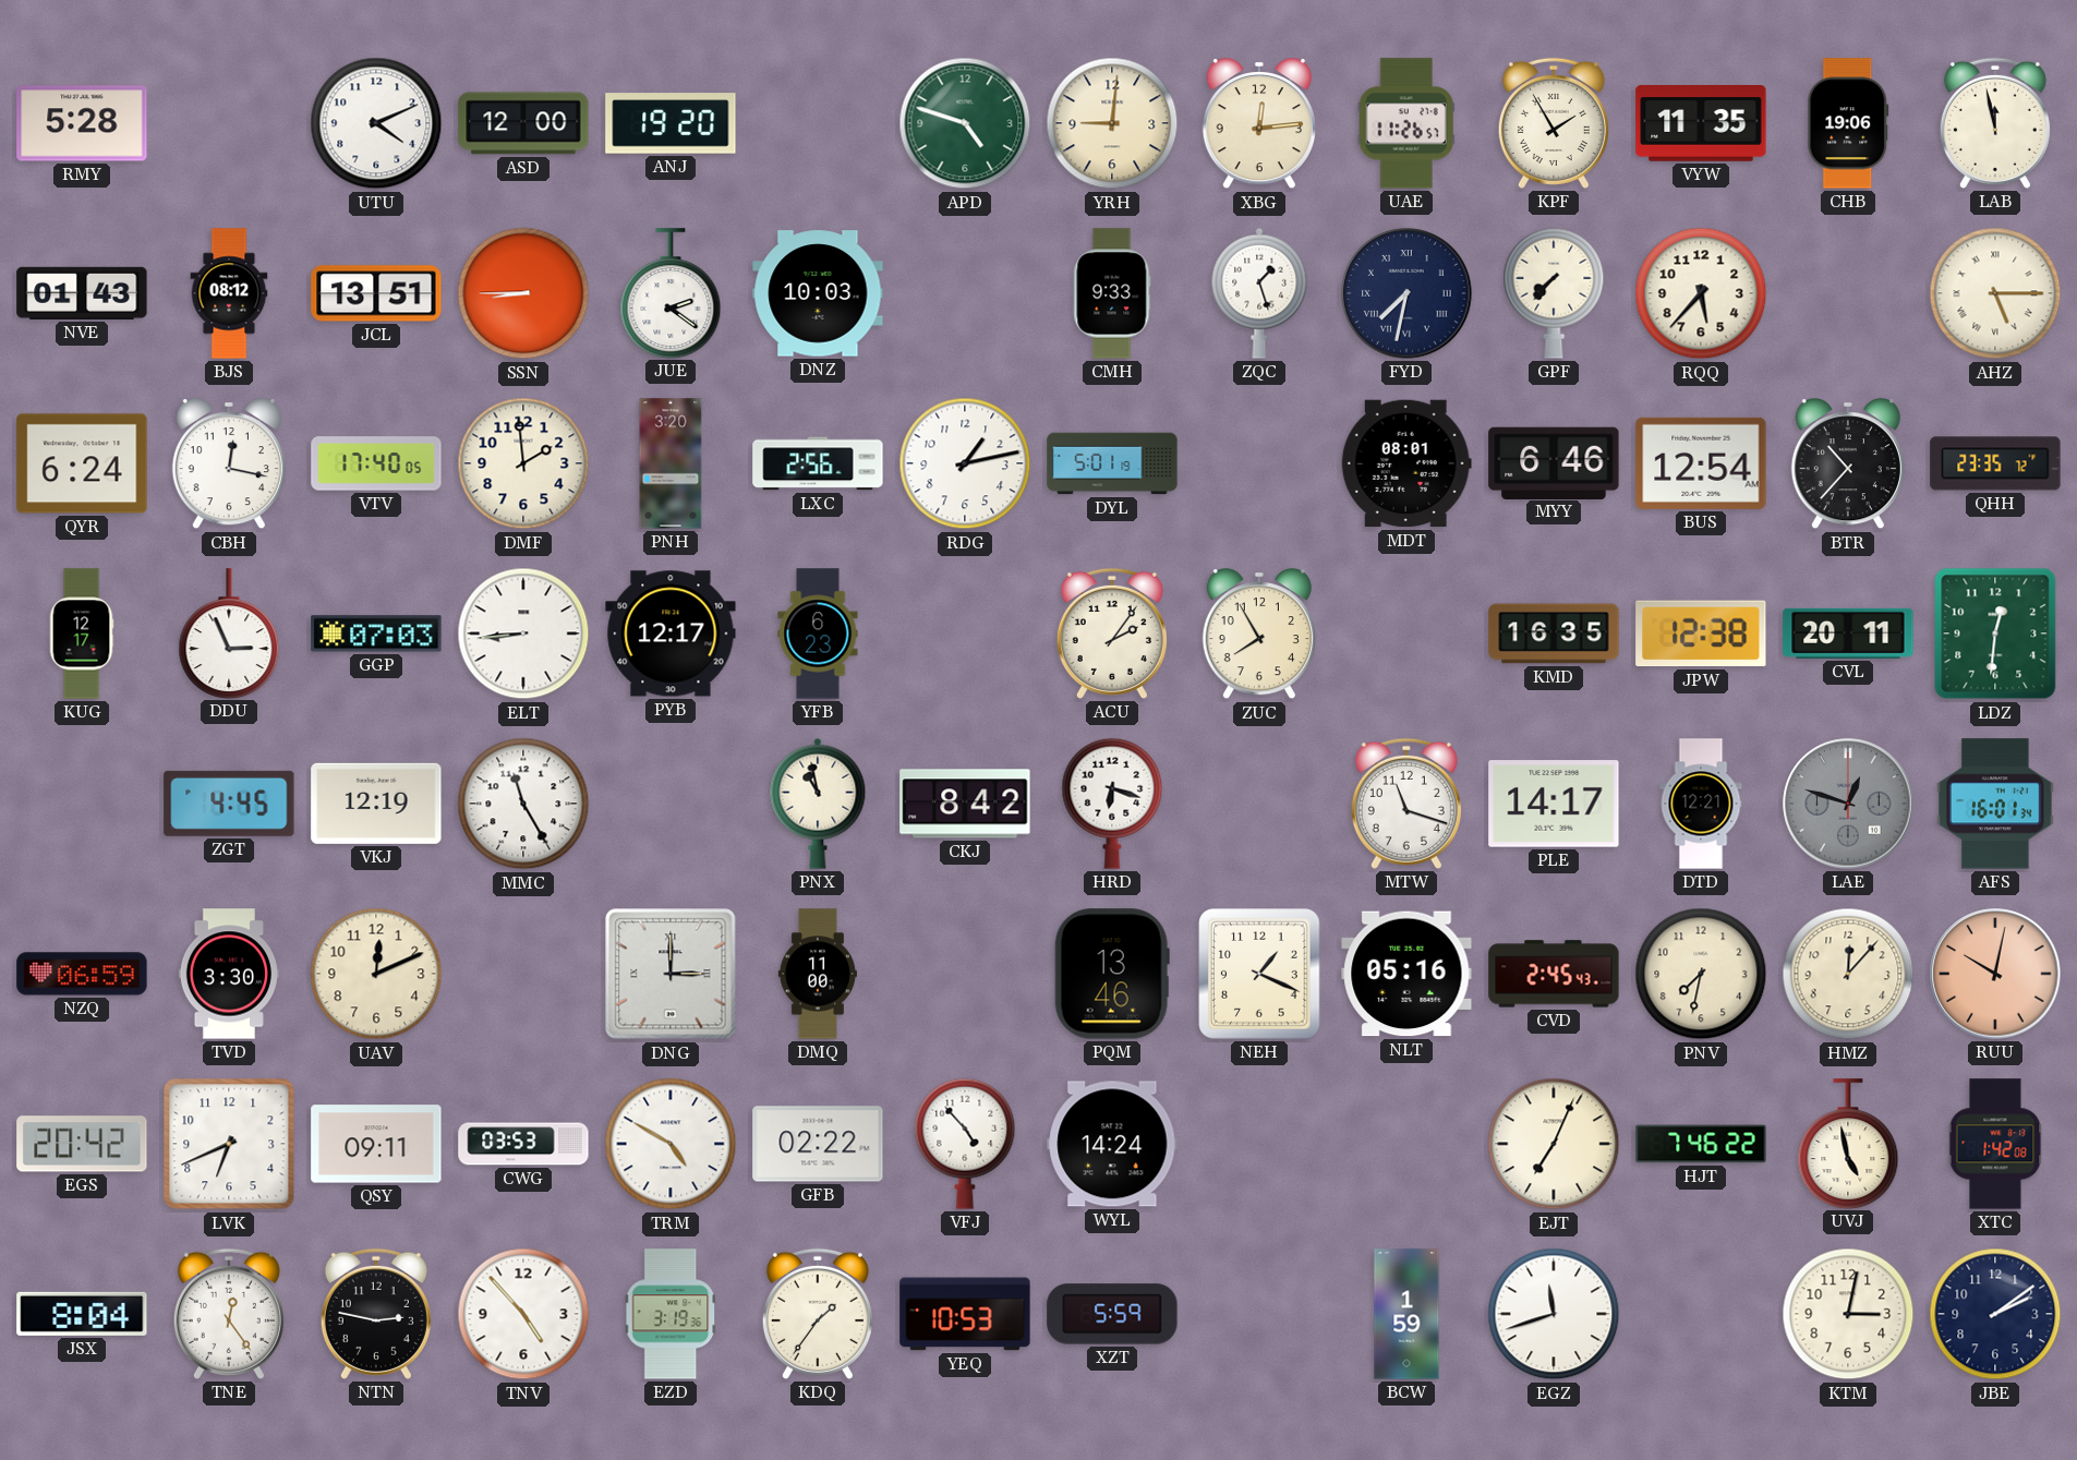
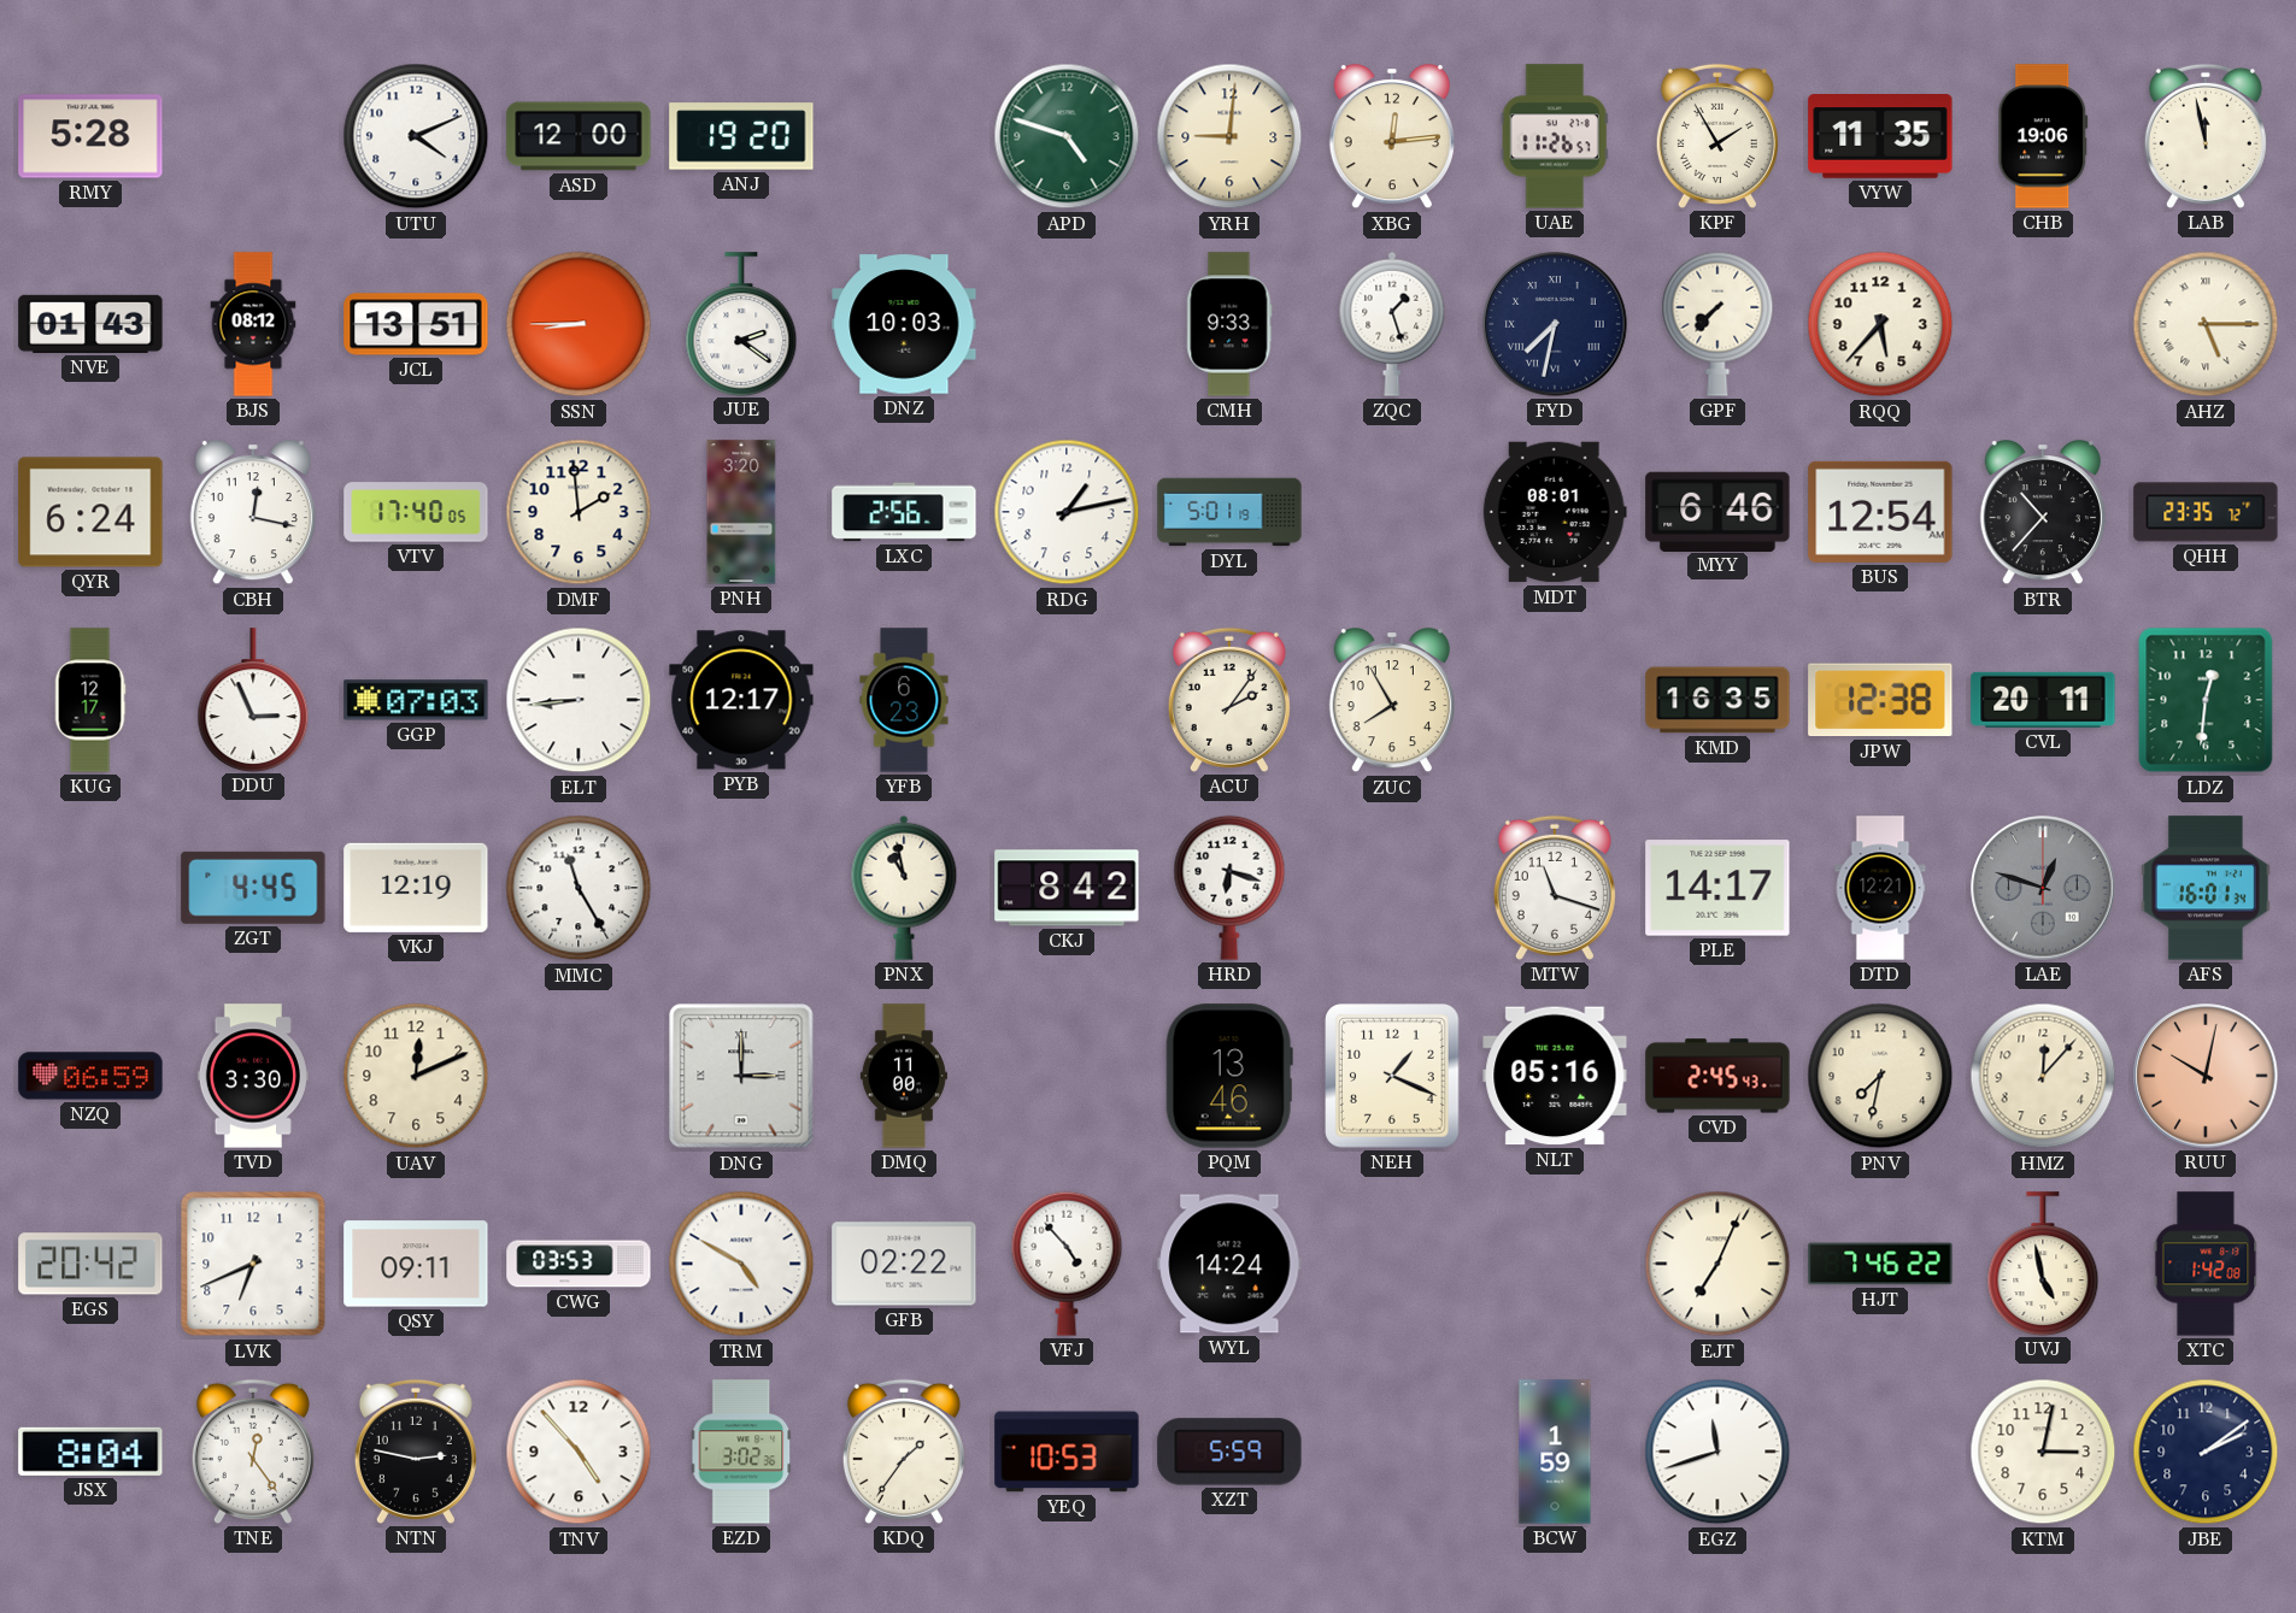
EZD: 3:19 -> 3:02 (741, 1452)
